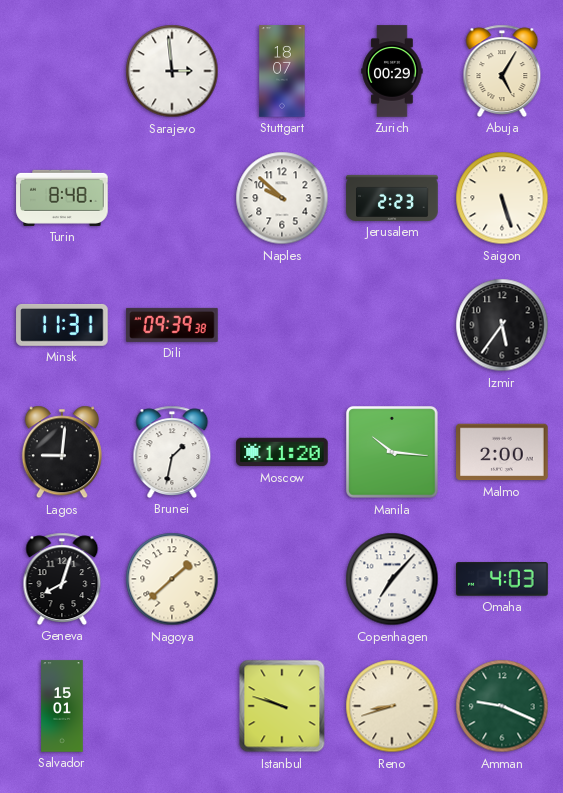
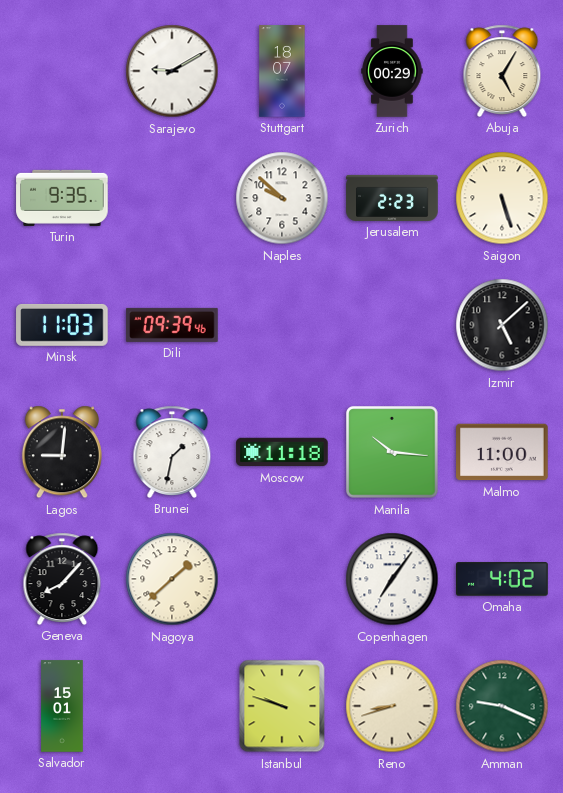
Sarajevo: 2:59 -> 9:10 (172, 71)
Turin: 8:48 -> 9:35 (62, 198)
Minsk: 11:31 -> 11:03 (62, 325)
Dili: 09:39:38 -> 09:39:46 (172, 325)
Izmir: 5:36 -> 5:08 (502, 325)
Moscow: 11:20 -> 11:18 (282, 452)
Malmo: 2:00 -> 11:00 (502, 452)
Geneva: 8:03 -> 8:07 (62, 579)
Copenhagen: 7:07 -> 7:06 (392, 579)
Omaha: 4:03 -> 4:02 (502, 579)
